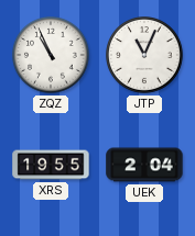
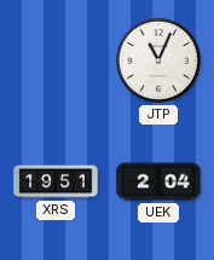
ZQZ: 10:56 -> none (52, 56)
XRS: 19:55 -> 19:51 (56, 181)
